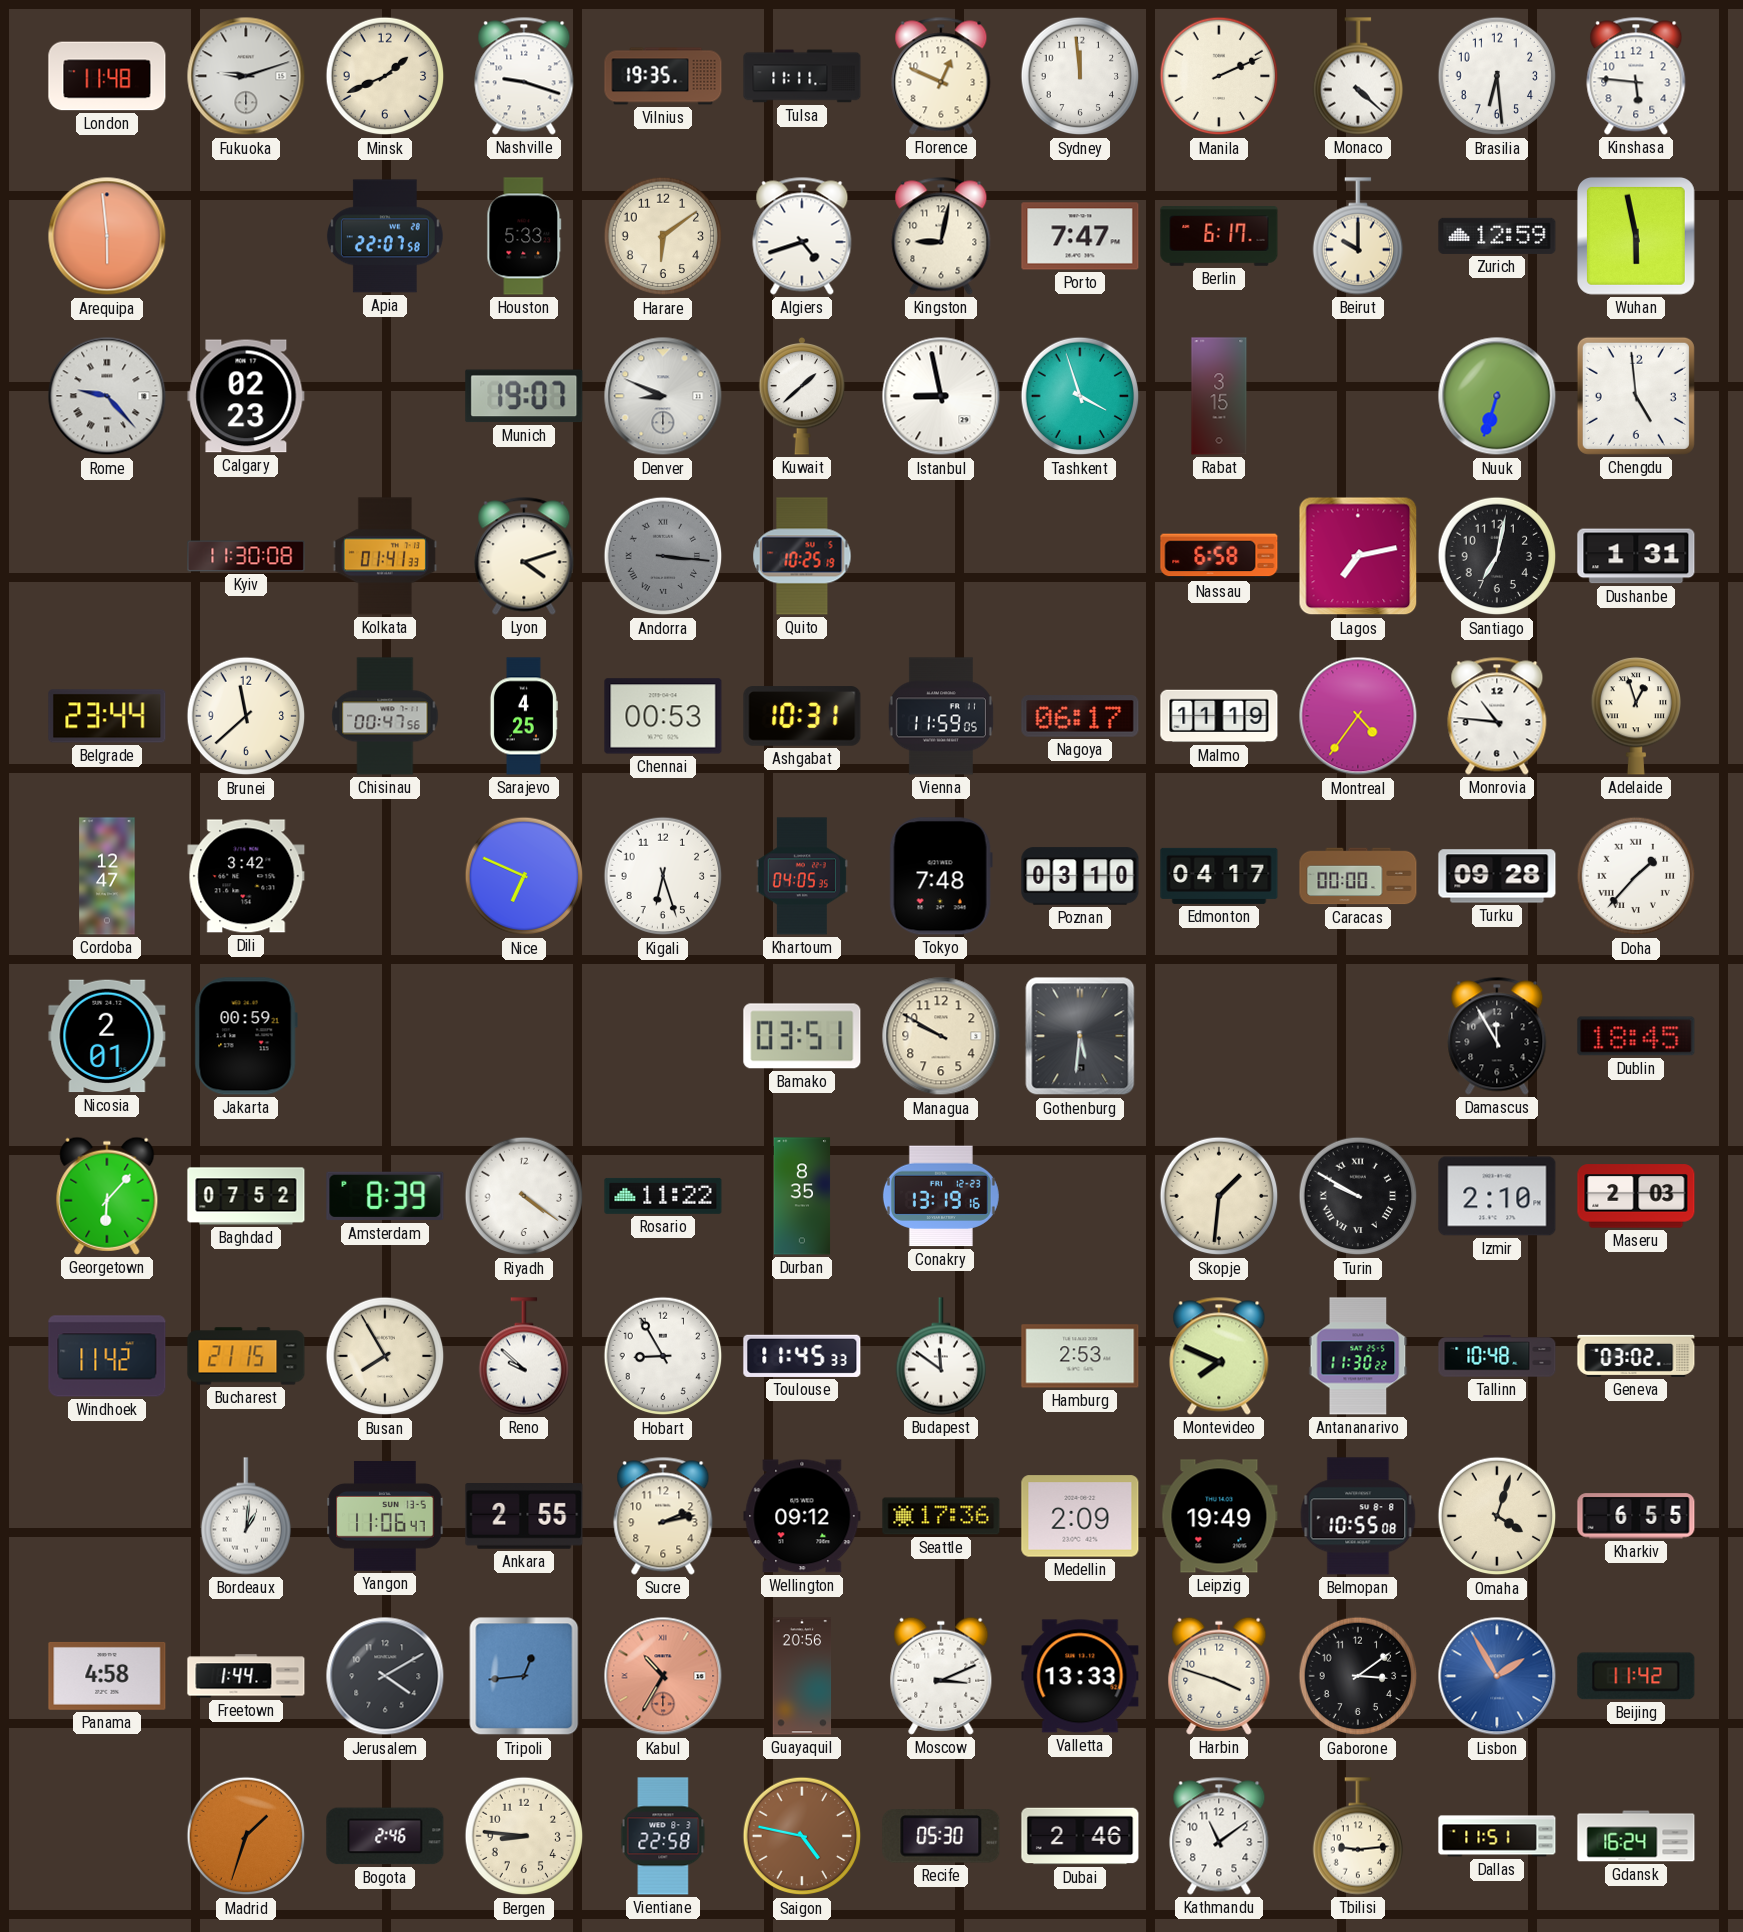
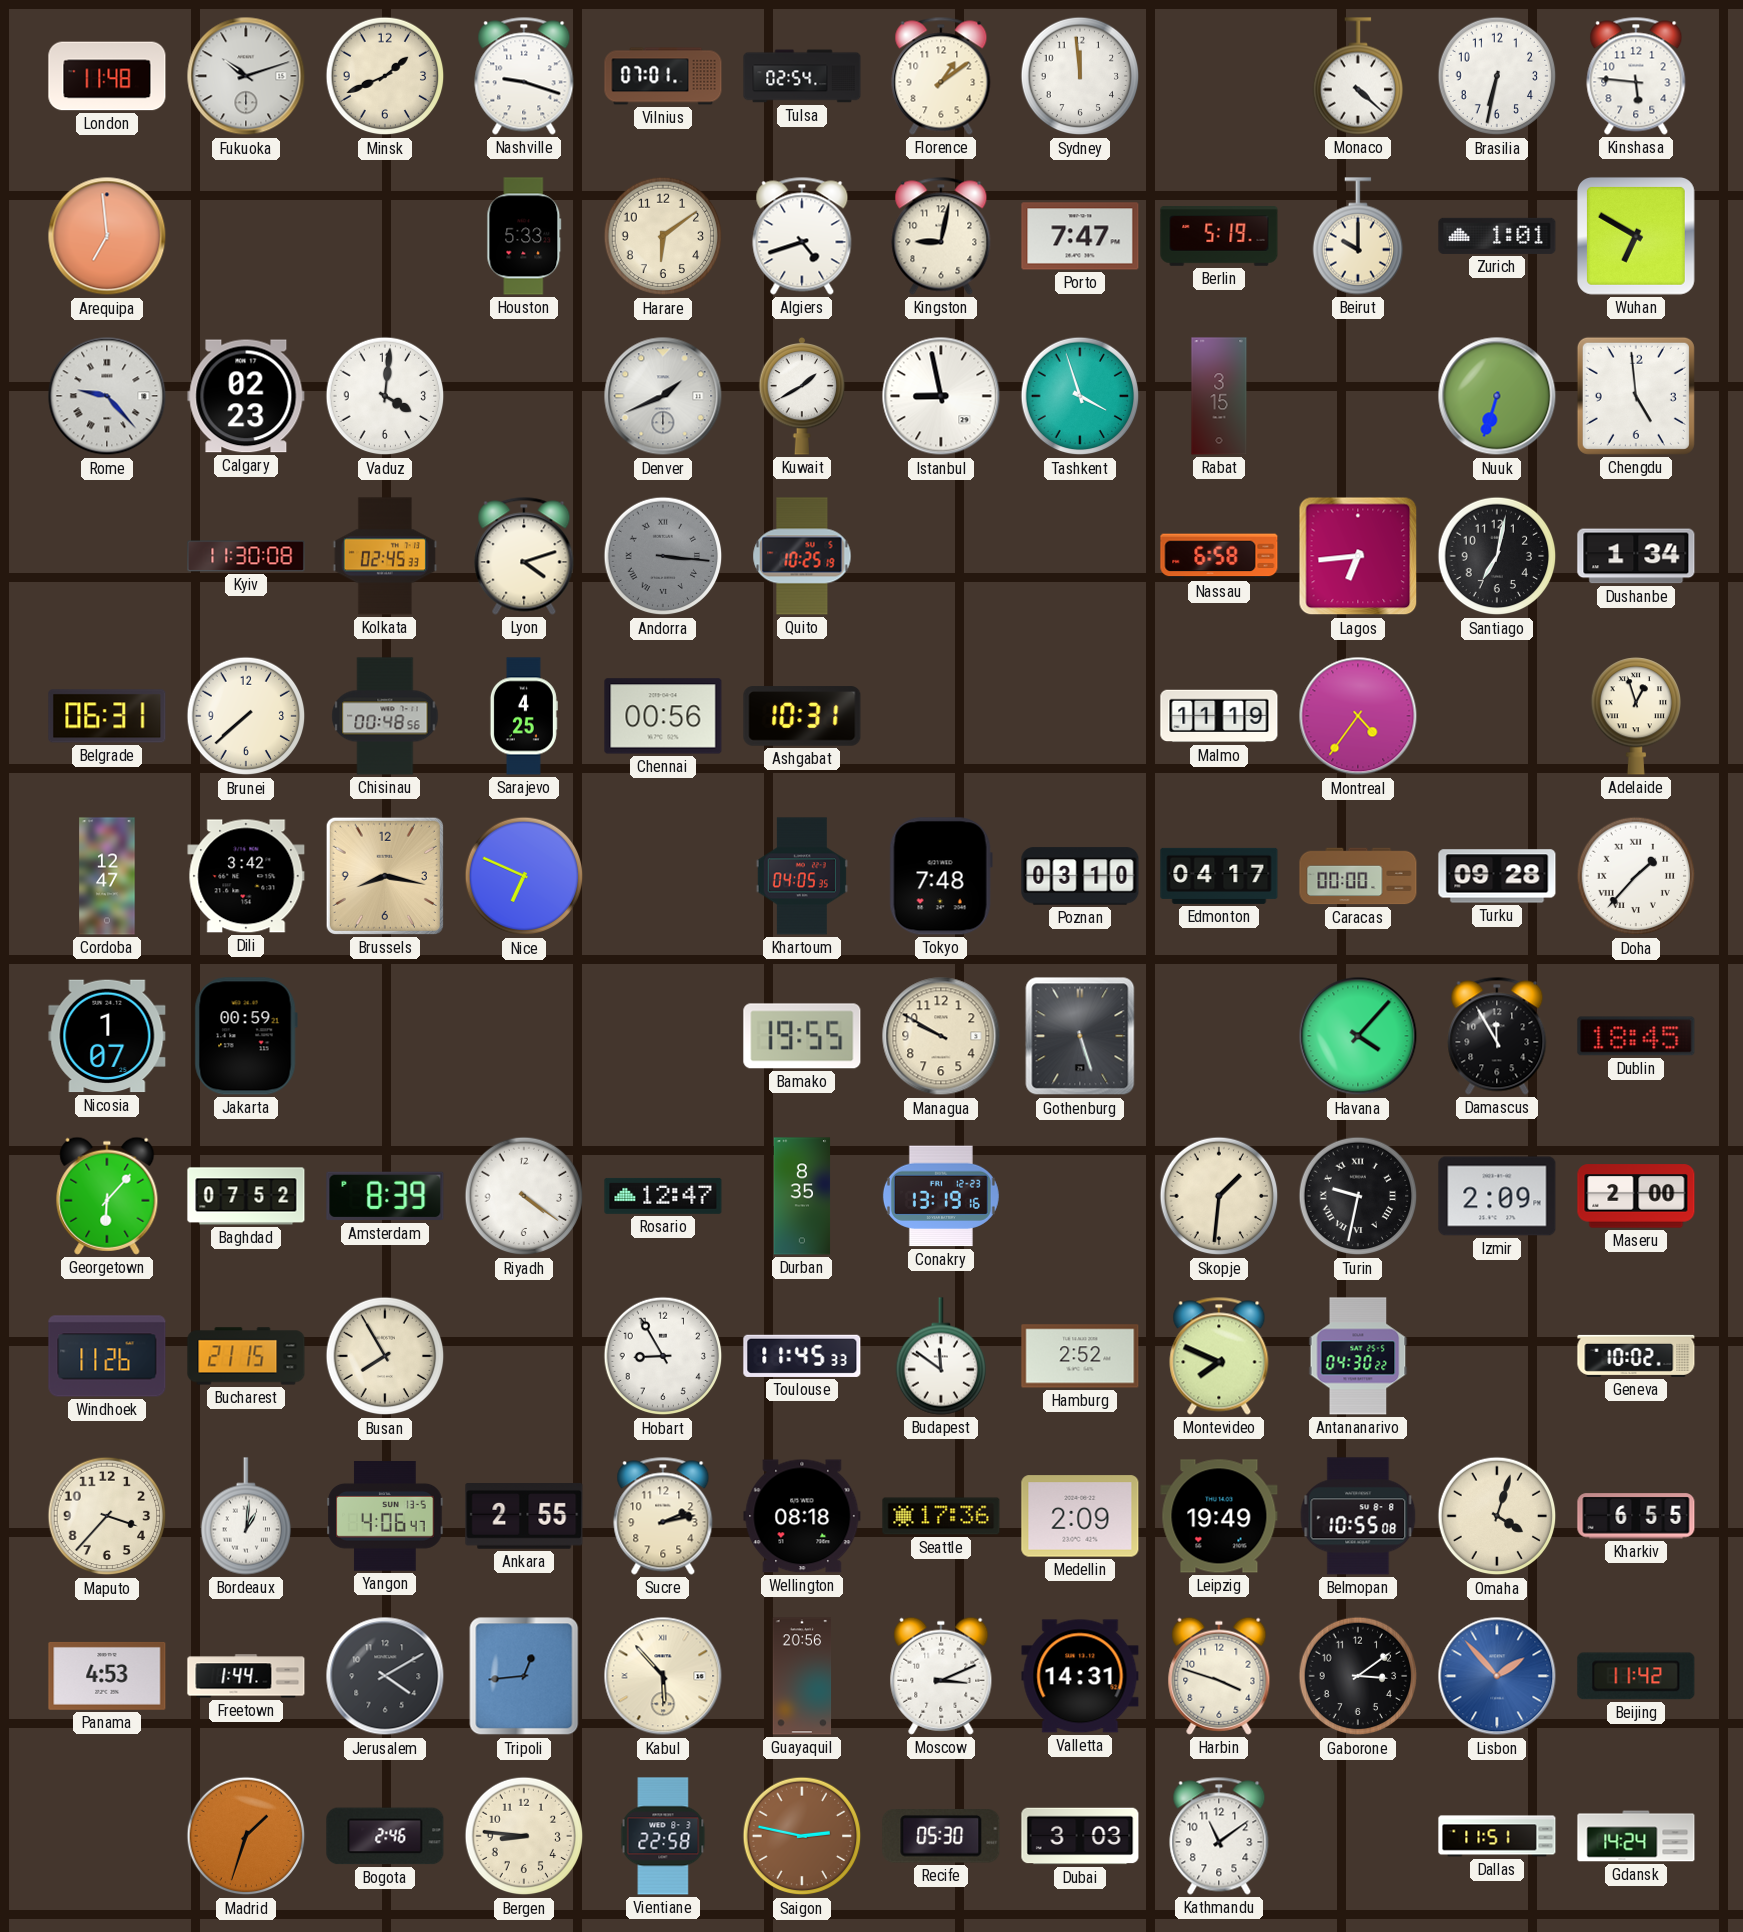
Fukuoka: 9:12 -> 10:12 (246, 76)
Vilnius: 19:35 -> 07:01 (663, 76)
Tulsa: 11:11 -> 02:54 (802, 76)
Florence: 12:49 -> 1:09 (941, 76)
Manila: 2:11 -> none (1219, 76)
Brasilia: 6:29 -> 6:32 (1497, 76)
Arequipa: 5:59 -> 6:59 (107, 236)
Apia: 22:07 -> none (385, 236)
Berlin: 6:17 -> 5:19 (1219, 236)
Zurich: 12:59 -> 1:01 (1497, 236)
Wuhan: 5:58 -> 6:50 (1636, 236)
Vaduz: none -> 4:01 (385, 396)
Munich: 19:07 -> none (524, 396)
Denver: 8:49 -> 1:41 (663, 396)
Kuwait: 1:38 -> 1:40 (802, 396)
Kolkata: 01:41 -> 02:45 (385, 556)
Lagos: 7:13 -> 6:44 (1358, 556)
Dushanbe: 1:31 -> 1:34 (1636, 556)
Belgrade: 23:44 -> 06:31 (107, 716)
Brunei: 11:38 -> 7:38 (246, 716)
Chisinau: 00:47 -> 00:48 (385, 716)
Chennai: 00:53 -> 00:56 (663, 716)
Vienna: 11:59 -> none (941, 716)
Nagoya: 06:17 -> none (1080, 716)
Monrovia: 10:46 -> none (1497, 716)
Brussels: none -> 8:17 (385, 876)
Kigali: 6:27 -> none (663, 876)
Nicosia: 2:01 -> 1:07 (107, 1036)
Bamako: 03:51 -> 19:55 (802, 1036)
Gothenburg: 5:31 -> 5:27 (1080, 1036)
Havana: none -> 4:07 (1358, 1036)
Rosario: 11:22 -> 12:47 (663, 1196)
Turin: 9:50 -> 9:32 (1358, 1196)
Izmir: 2:10 -> 2:09 (1497, 1196)
Maseru: 2:03 -> 2:00 (1636, 1196)
Windhoek: 11:42 -> 11:26 (107, 1356)
Reno: 9:52 -> none (523, 1356)
Hamburg: 2:53 -> 2:52 (1080, 1356)
Antananarivo: 11:30 -> 04:30 (1358, 1356)
Tallinn: 10:48 -> none (1497, 1356)
Geneva: 03:02 -> 10:02 (1636, 1356)
Maputo: none -> 3:37 (107, 1516)
Yangon: 11:06 -> 4:06 (385, 1517)
Wellington: 09:12 -> 08:18 (802, 1516)
Panama: 4:58 -> 4:53 (107, 1676)
Kabul: 10:35 -> 5:53 (663, 1676)
Kabul dial: salmon -> cream (663, 1676)
Valletta: 13:33 -> 14:31 (1080, 1676)
Lisbon: 1:55 -> 1:53 (1497, 1676)
Saigon: 4:47 -> 2:47 (802, 1836)
Dubai: 2:46 -> 3:03 (1080, 1836)
Tbilisi: 9:14 -> none (1357, 1836)
Gdansk: 16:24 -> 14:24 (1636, 1836)
